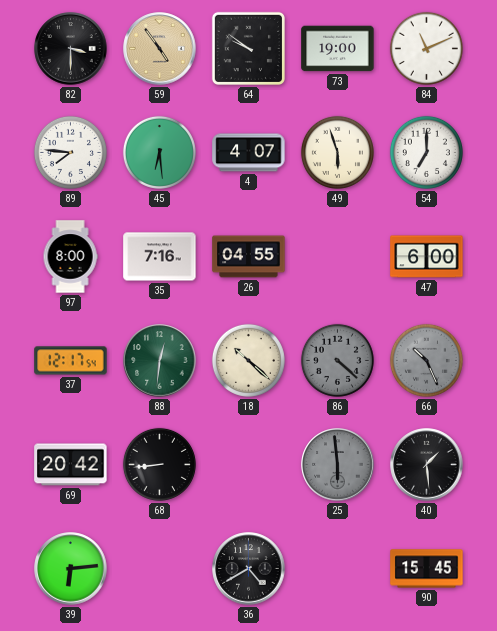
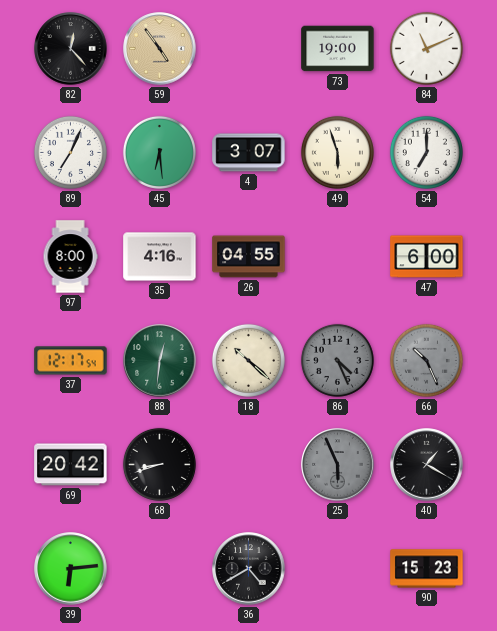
82: 3:30 -> 12:23 (71, 49)
64: 9:51 -> none (248, 48)
89: 7:46 -> 7:04 (70, 152)
4: 4:07 -> 3:07 (249, 153)
35: 7:16 -> 4:16 (160, 257)
86: 4:22 -> 4:26 (337, 360)
68: 8:44 -> 8:42 (159, 464)
25: 5:59 -> 5:56 (338, 465)
40: 1:29 -> 1:20 (427, 465)
90: 15:45 -> 15:23 (427, 569)
